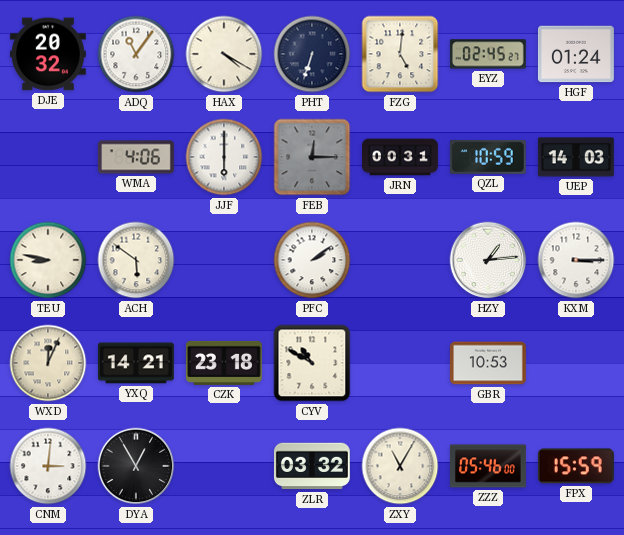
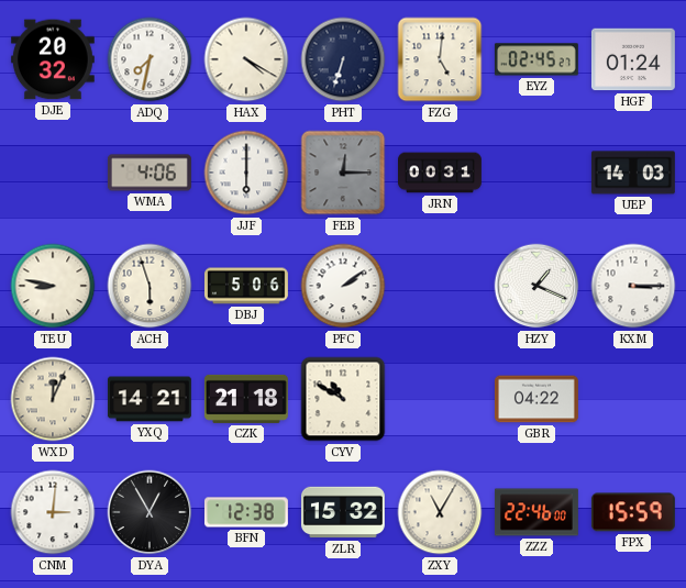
ADQ: 11:06 -> 7:32 (150, 59)
QZL: 10:59 -> none (488, 157)
ACH: 5:51 -> 5:57 (150, 286)
DBJ: none -> 5:06 (246, 286)
HZY: 1:14 -> 1:19 (536, 286)
CZK: 23:18 -> 21:18 (246, 399)
GBR: 10:53 -> 04:22 (536, 399)
BFN: none -> 12:38 (246, 512)
ZLR: 03:32 -> 15:32 (343, 512)
ZZZ: 05:46 -> 22:46 (536, 512)
